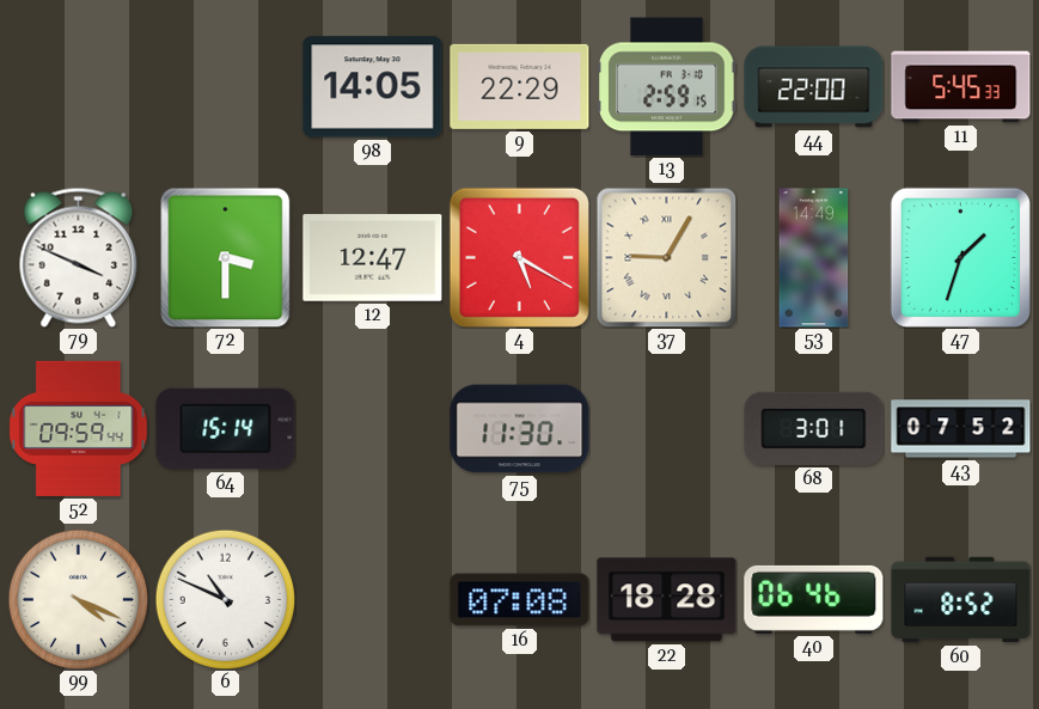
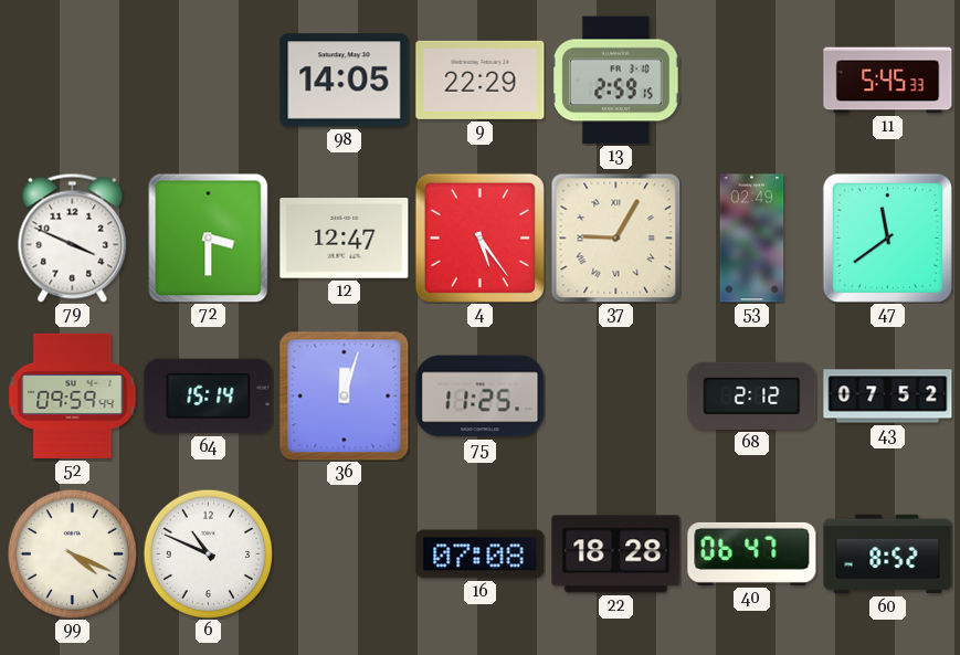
44: 22:00 -> none (814, 87)
4: 5:20 -> 5:24 (479, 237)
53: 14:49 -> 02:49 (752, 239)
47: 1:33 -> 11:39 (887, 237)
36: none -> 12:03 (344, 395)
75: 11:30 -> 11:25 (481, 397)
68: 3:01 -> 2:12 (752, 395)
40: 06:46 -> 06:47 (752, 553)
